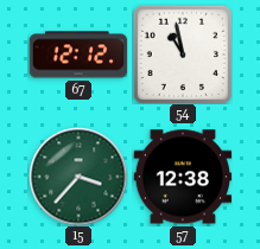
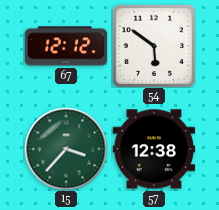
54: 10:58 -> 5:51 (154, 46)
